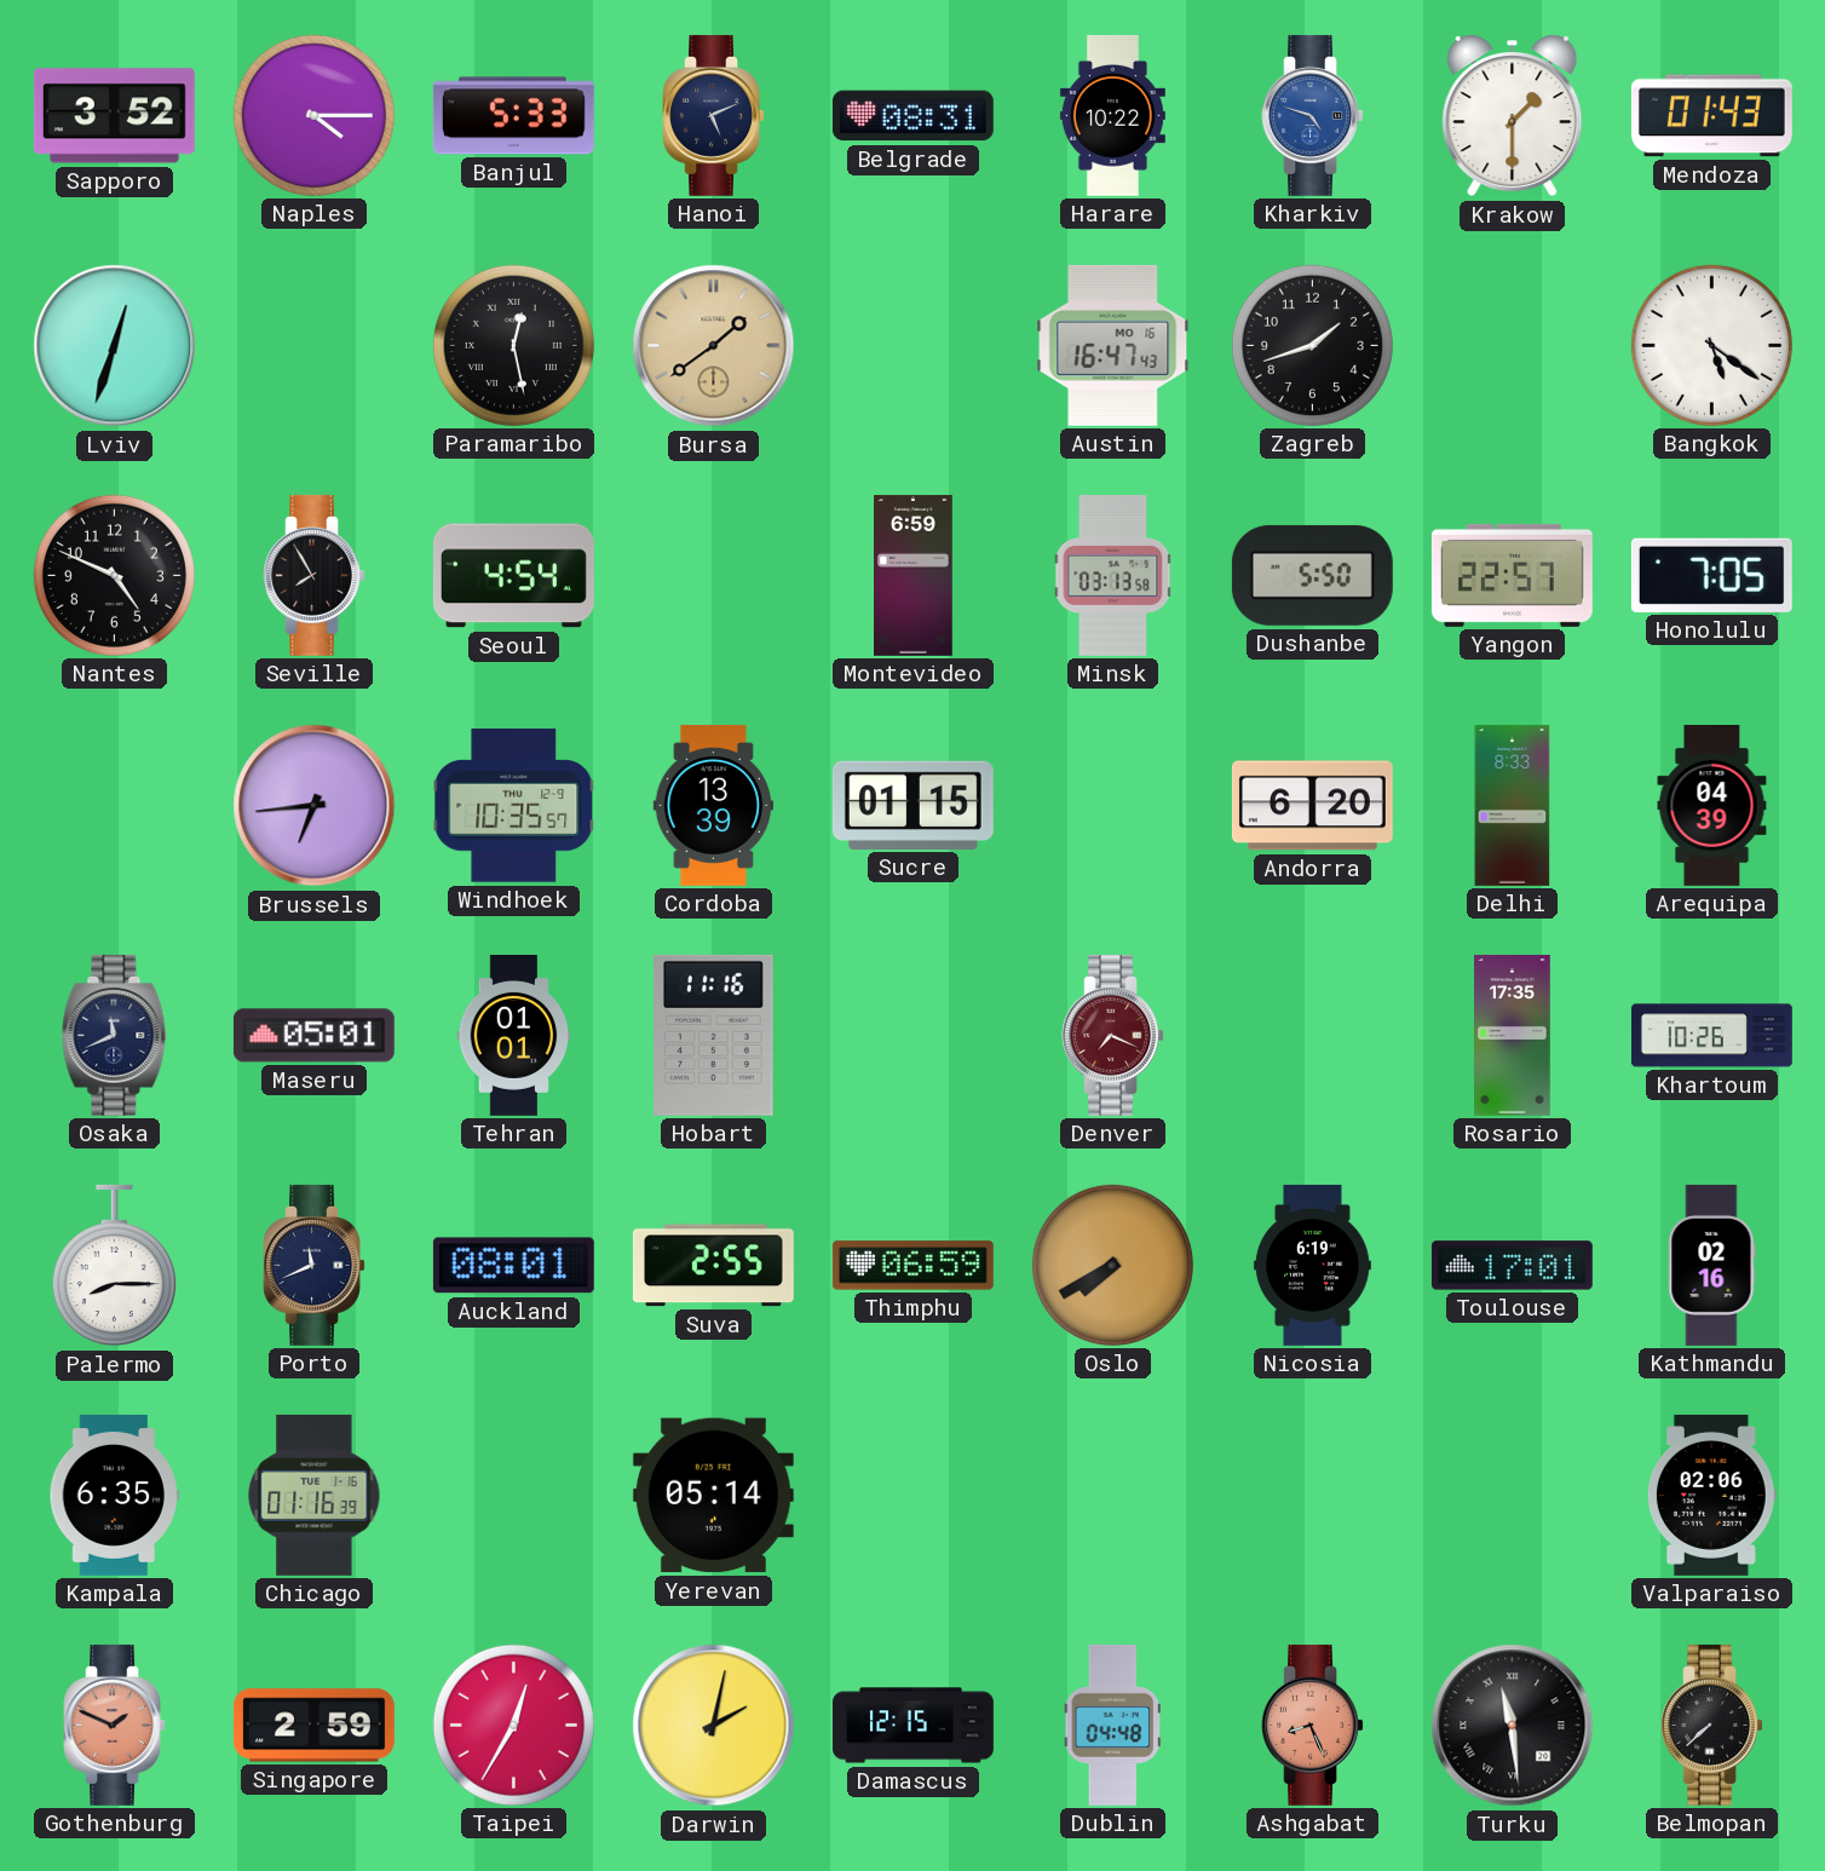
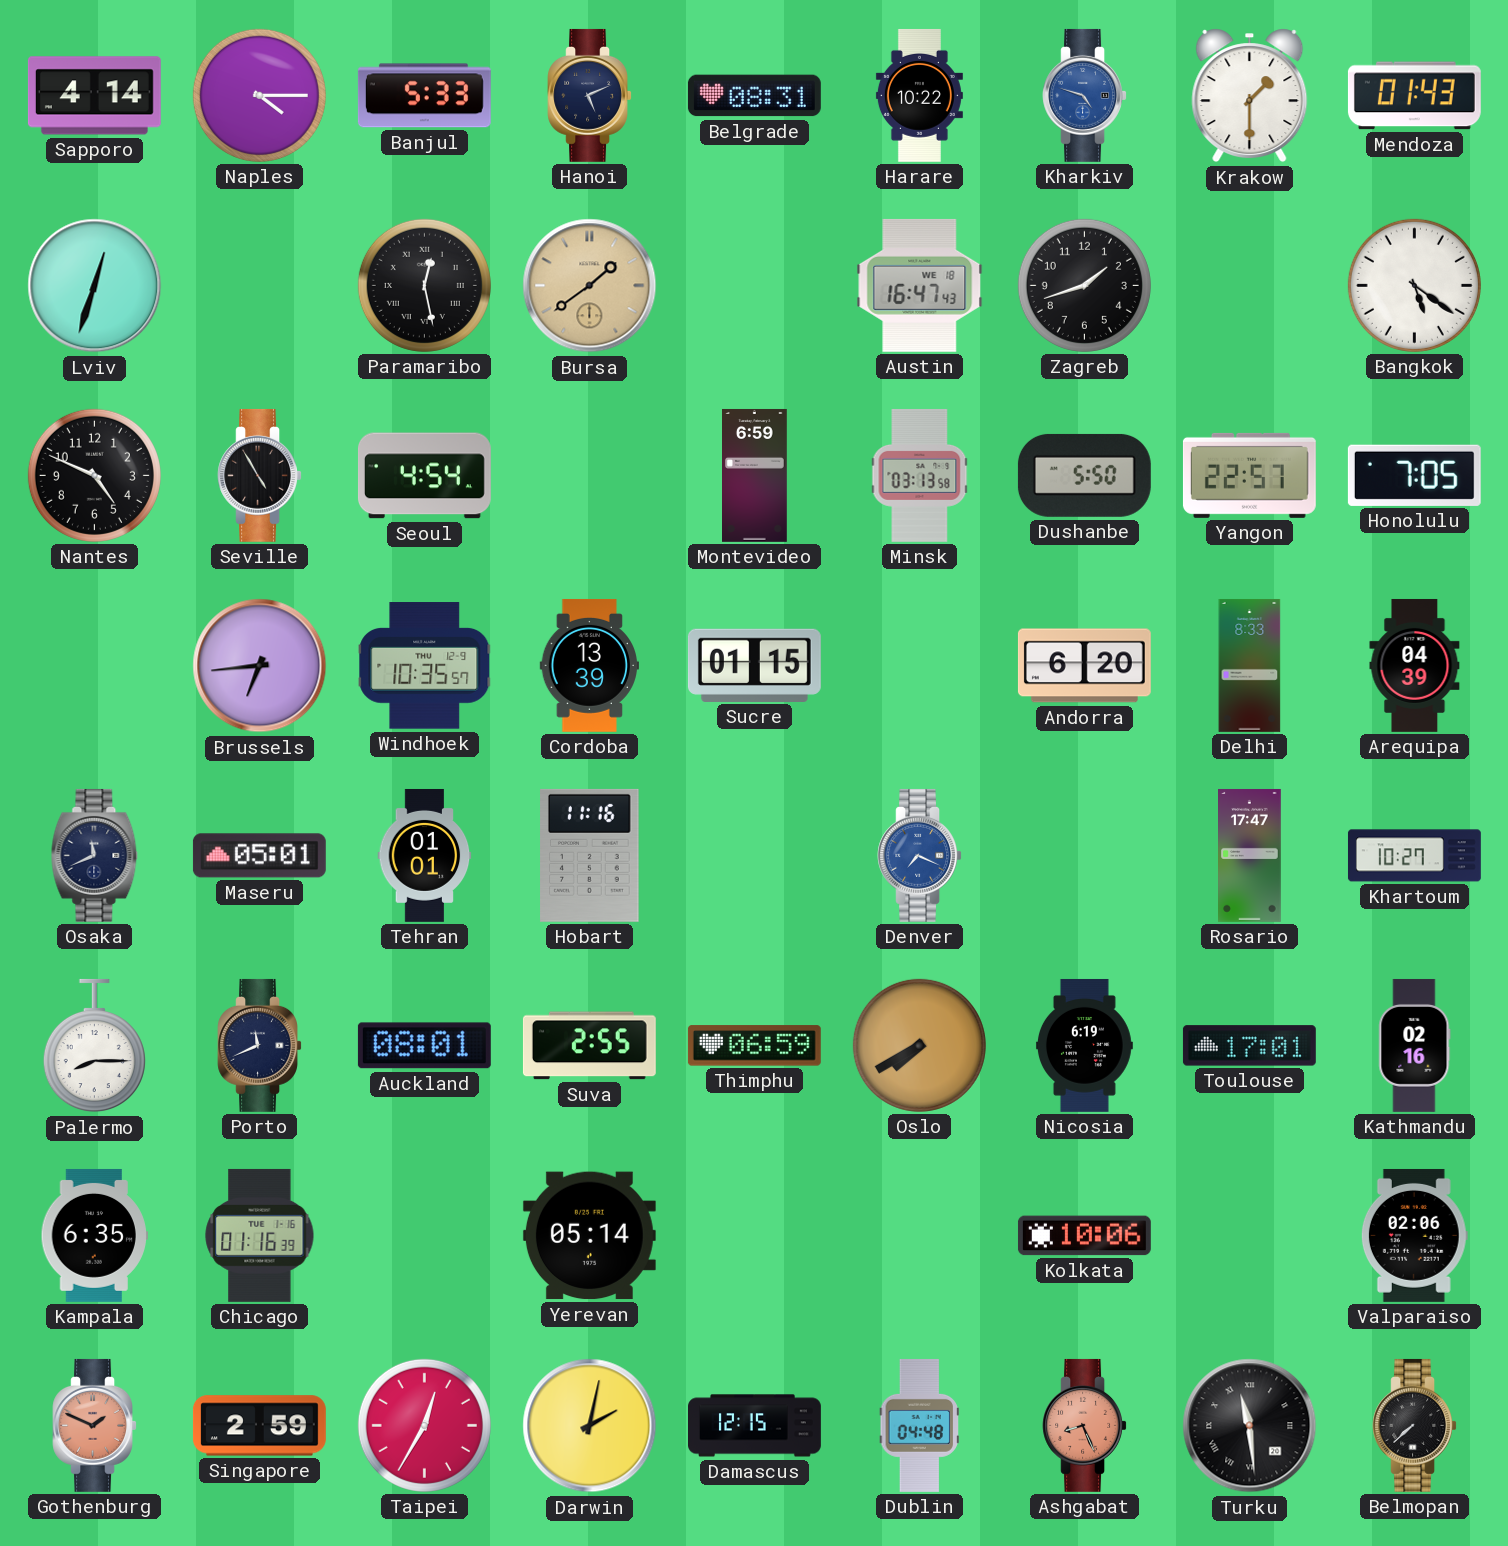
Sapporo: 3:52 -> 4:14 (94, 96)
Austin date: MO 16 -> WE 18 (920, 285)
Seville: 7:55 -> 4:55 (259, 475)
Denver dial: burgundy -> blue (919, 855)
Rosario: 17:35 -> 17:47 (1250, 855)
Khartoum: 10:26 -> 10:27 (1414, 856)
Kolkata: none -> 10:06 (1084, 1236)
